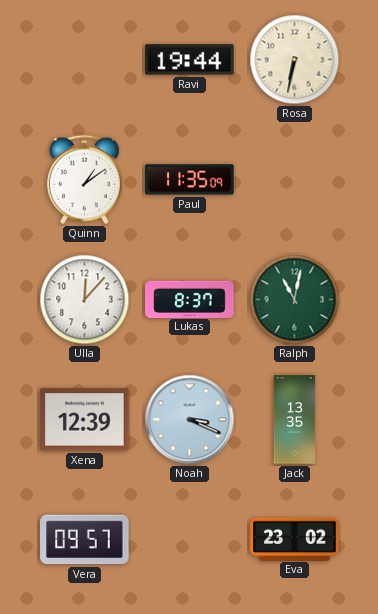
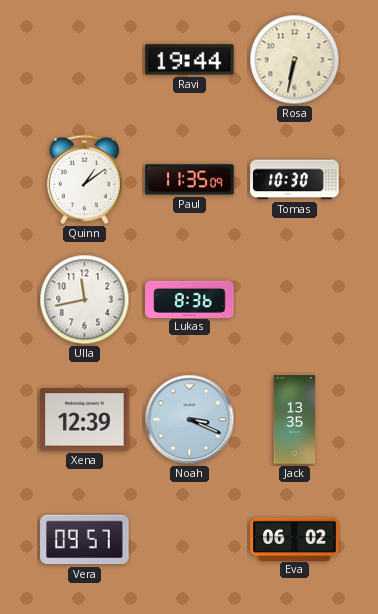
Tomas: none -> 10:30 (295, 180)
Ulla: 12:07 -> 11:43 (85, 300)
Lukas: 8:37 -> 8:36 (190, 299)
Ralph: 11:02 -> none (295, 300)
Eva: 23:02 -> 06:02 (295, 539)
